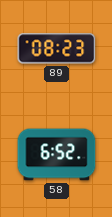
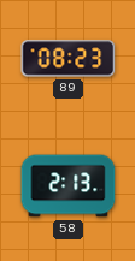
58: 6:52 -> 2:13 (69, 186)
